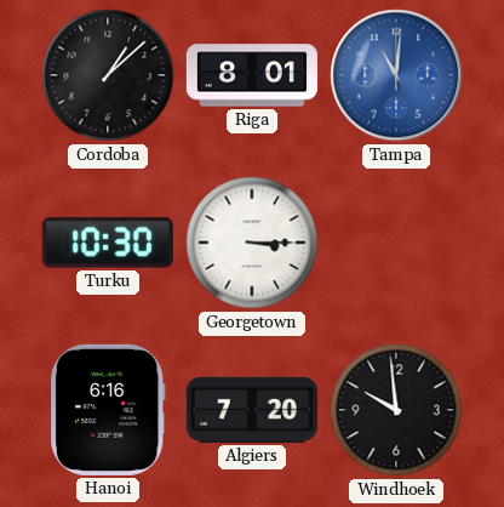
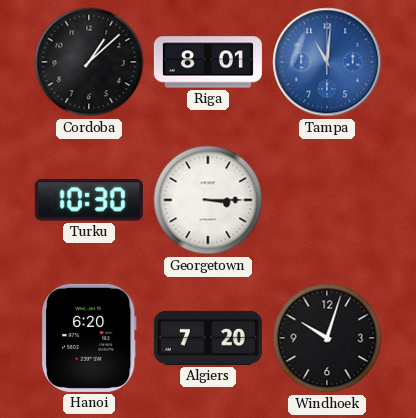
Hanoi: 6:16 -> 6:20 (89, 338)
Windhoek: 9:59 -> 10:03 (327, 338)
